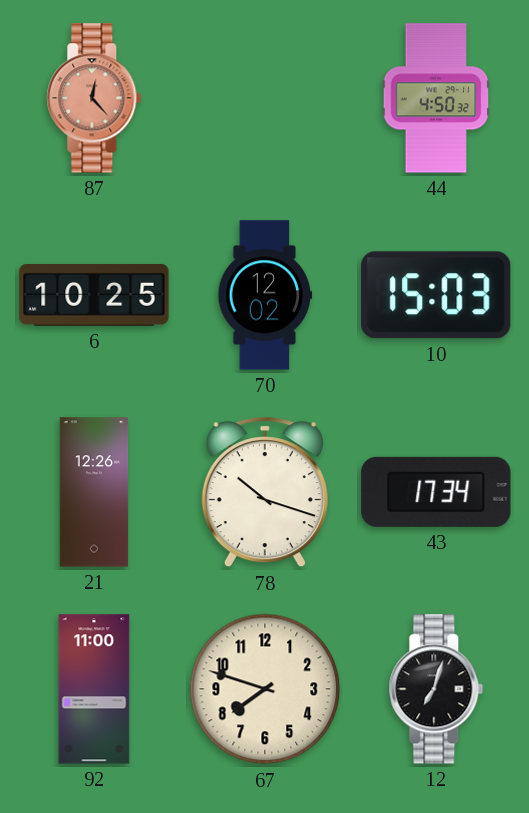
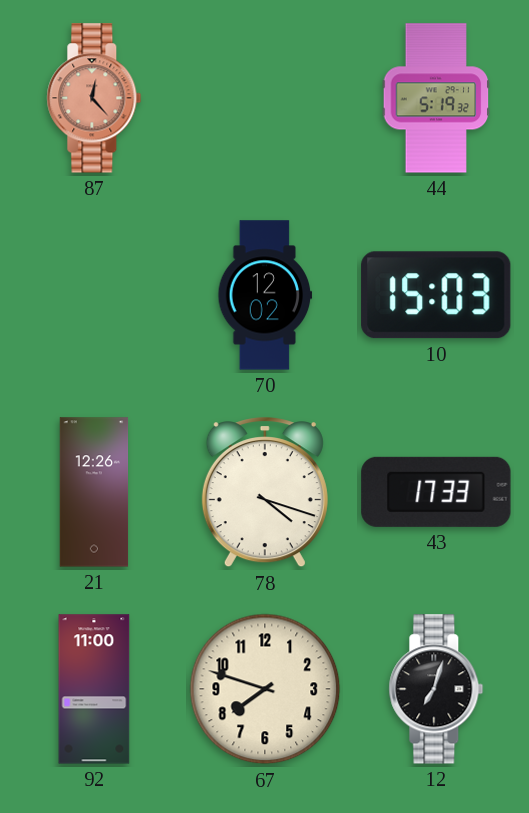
44: 4:50 -> 5:19 (436, 98)
6: 10:25 -> none (94, 295)
78: 10:18 -> 4:18 (265, 493)
43: 17:34 -> 17:33 (436, 492)
